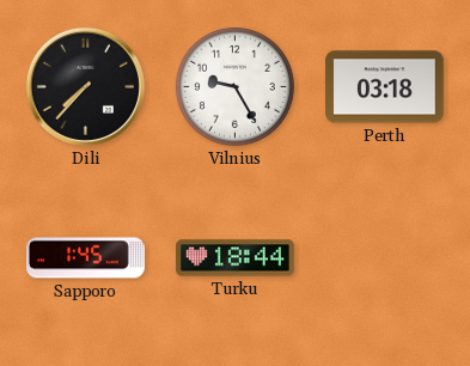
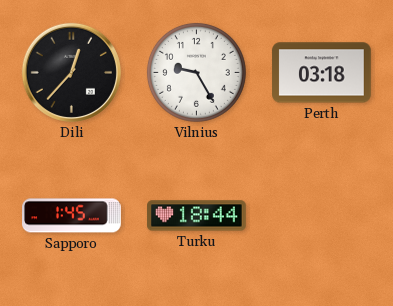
Dili: 7:37 -> 12:37 (71, 72)
